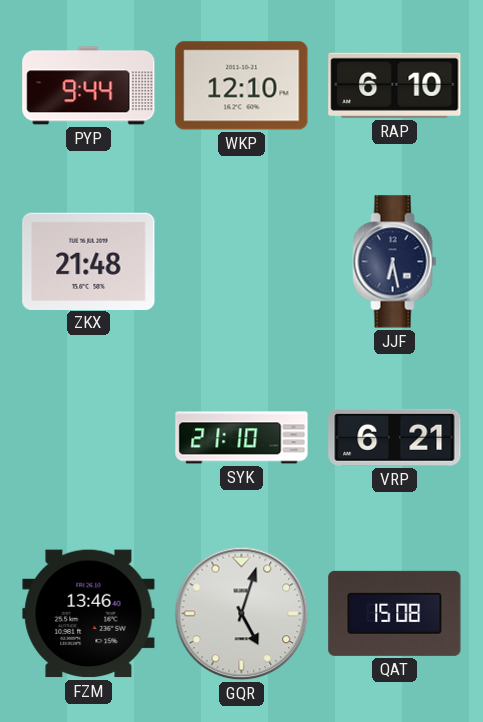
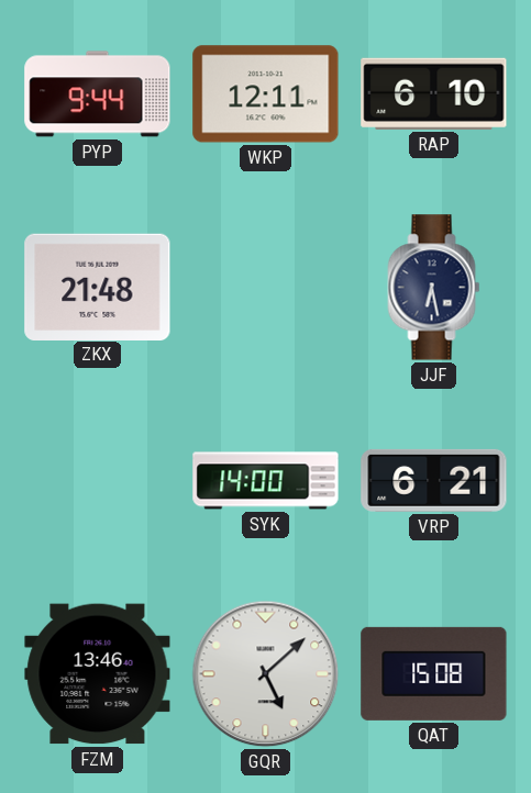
WKP: 12:10 -> 12:11 (266, 94)
SYK: 21:10 -> 14:00 (266, 481)
GQR: 5:03 -> 5:08 (266, 674)
